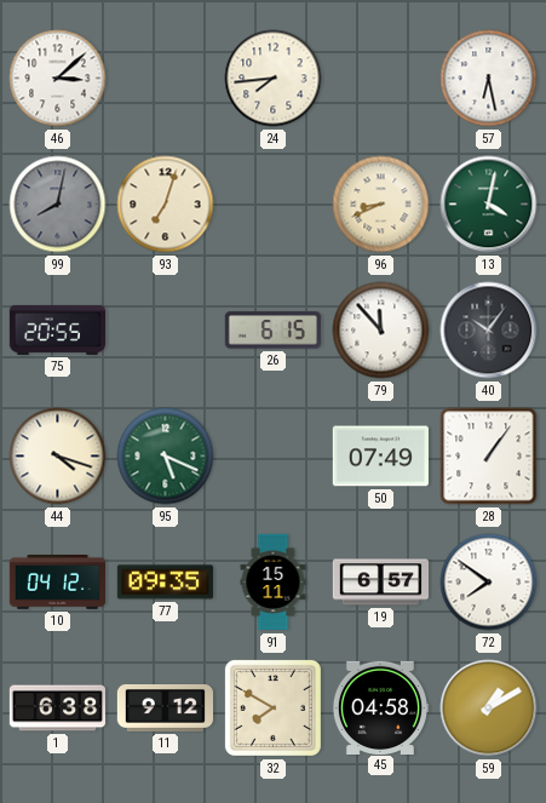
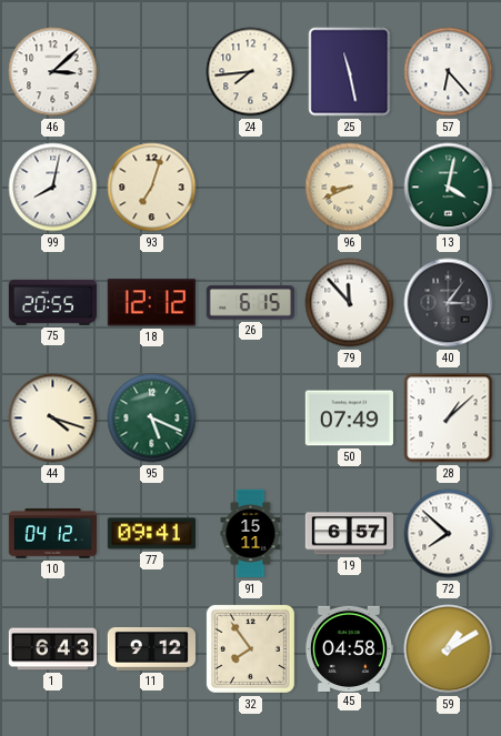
25: none -> 11:28 (350, 72)
57: 6:28 -> 6:23 (449, 72)
99 dial: grey -> white (53, 188)
18: none -> 12:12 (151, 303)
40: 10:06 -> 3:06 (449, 303)
28: 1:06 -> 1:08 (449, 419)
77: 09:35 -> 09:41 (151, 534)
72: 7:51 -> 7:52 (449, 534)
1: 6:38 -> 6:43 (52, 649)
32: 7:50 -> 7:54 (250, 648)
